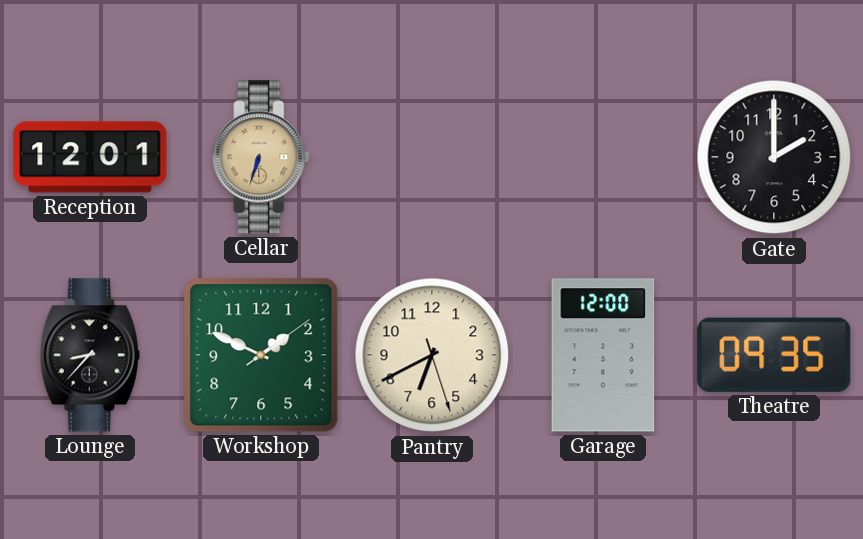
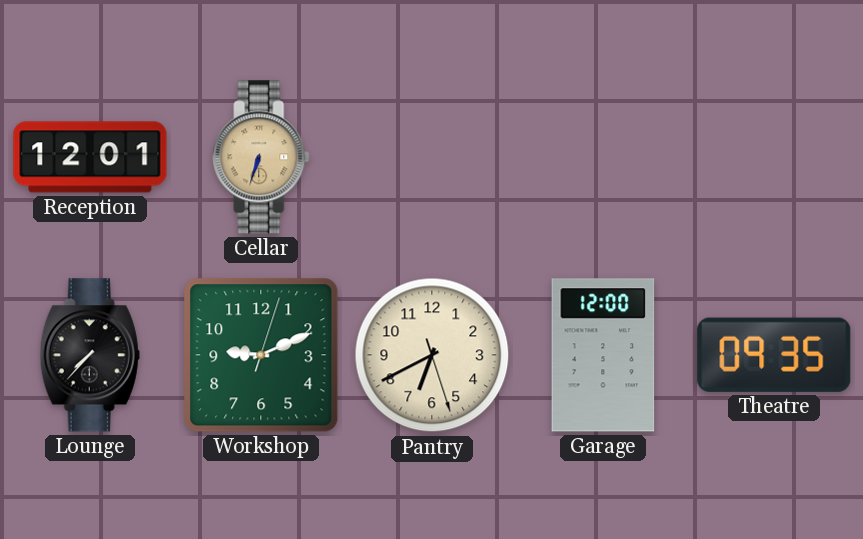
Gate: 2:00 -> none (774, 157)
Lounge: 8:37 -> 7:37 (90, 355)
Workshop: 1:49 -> 9:11 (261, 355)
